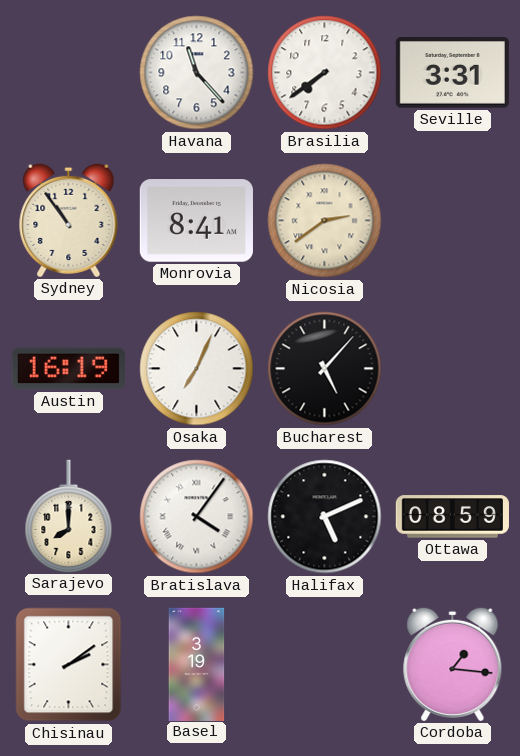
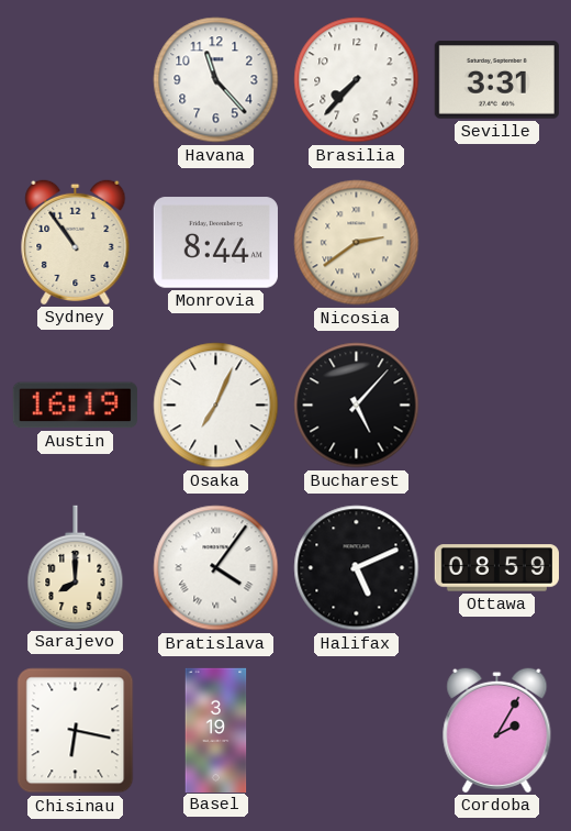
Brasilia: 7:39 -> 7:37 (357, 80)
Monrovia: 8:41 -> 8:44 (215, 243)
Chisinau: 2:09 -> 6:17 (76, 731)
Cordoba: 1:16 -> 2:05 (497, 730)
